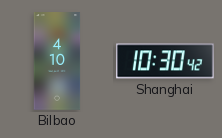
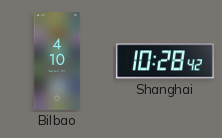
Shanghai: 10:30 -> 10:28 (166, 61)
